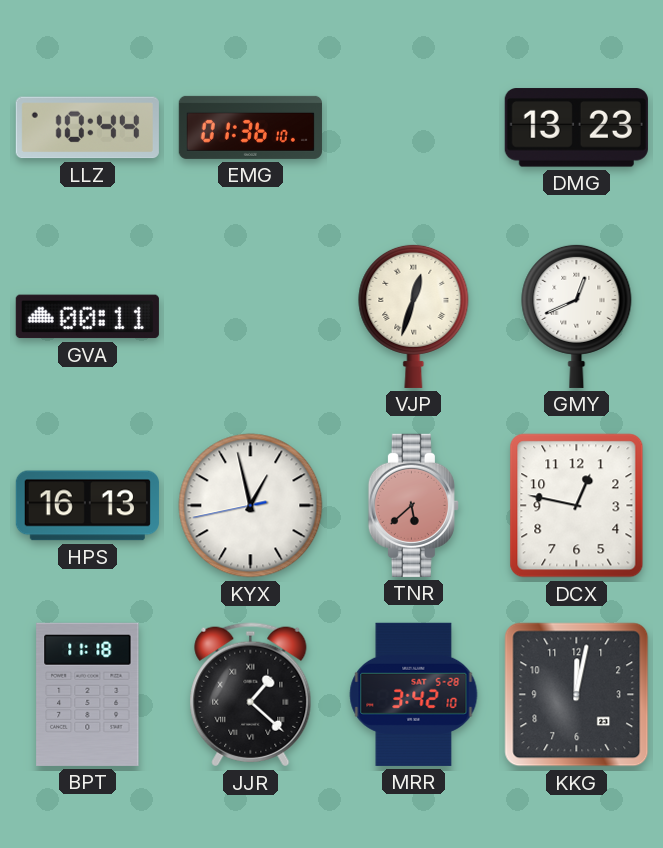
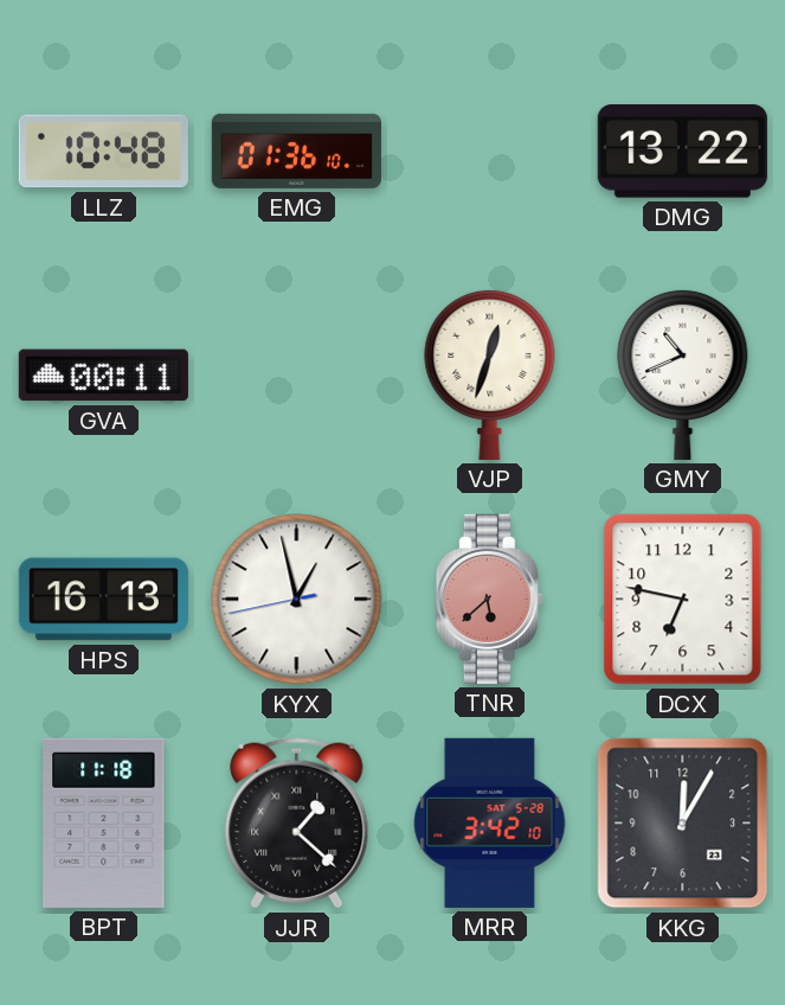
LLZ: 10:44 -> 10:48 (103, 152)
DMG: 13:23 -> 13:22 (682, 152)
GMY: 12:41 -> 10:41 (683, 375)
DCX: 12:47 -> 6:47 (683, 600)
KKG: 12:02 -> 12:05 (683, 824)
